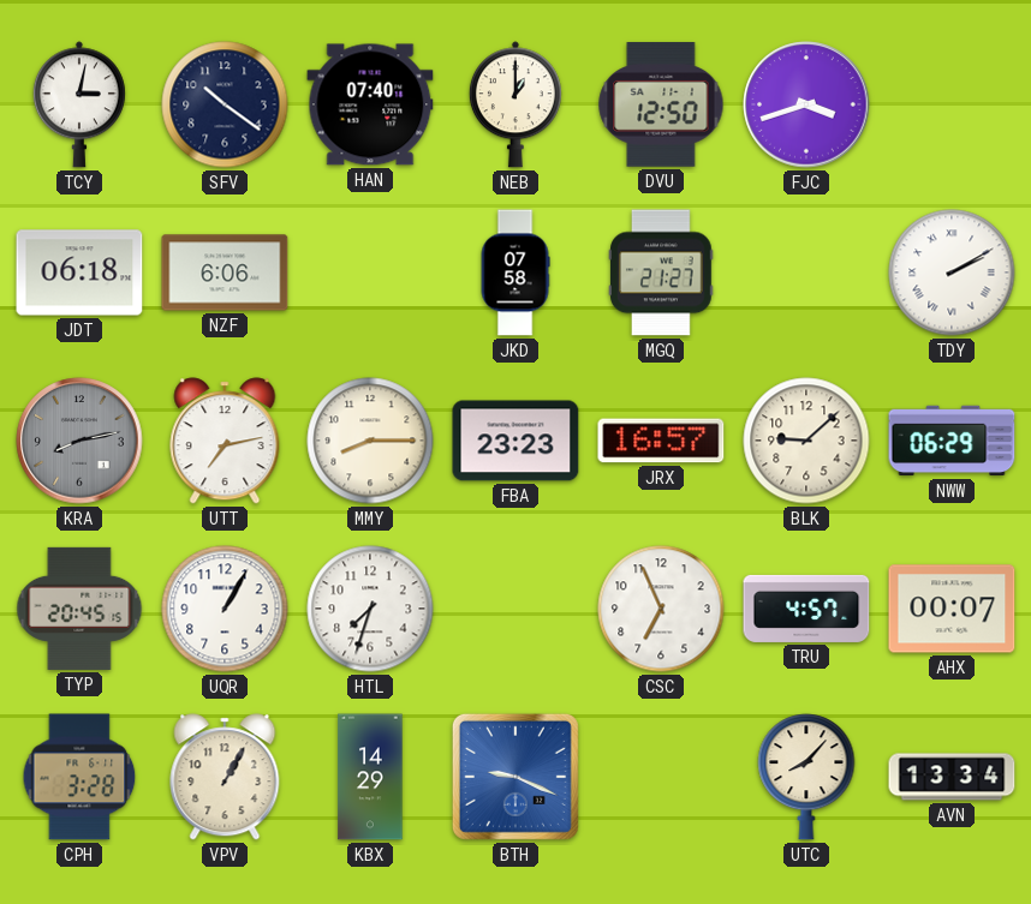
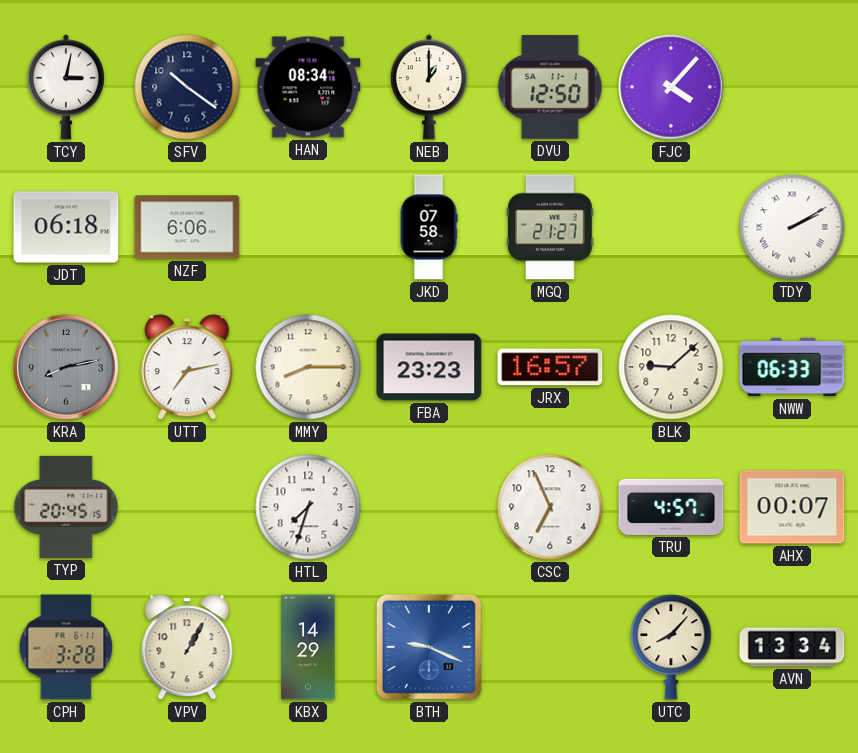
HAN: 07:40 -> 08:34 (308, 87)
FJC: 3:42 -> 4:07 (671, 87)
NWW: 06:29 -> 06:33 (792, 367)
UQR: 1:05 -> none (225, 609)
